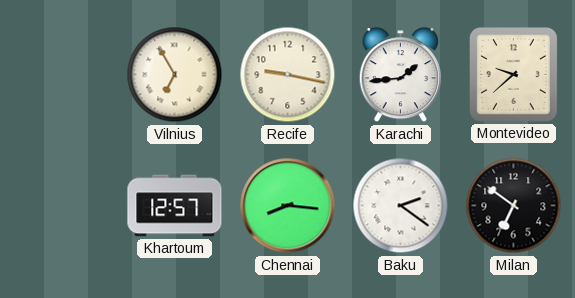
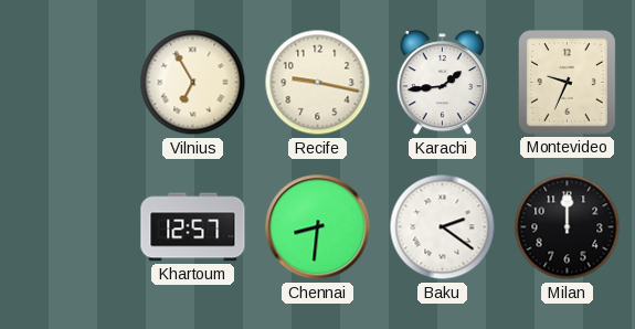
Montevideo: 9:38 -> 9:34 (568, 83)
Chennai: 8:16 -> 8:31 (318, 227)
Milan: 6:51 -> 12:00 (568, 227)
